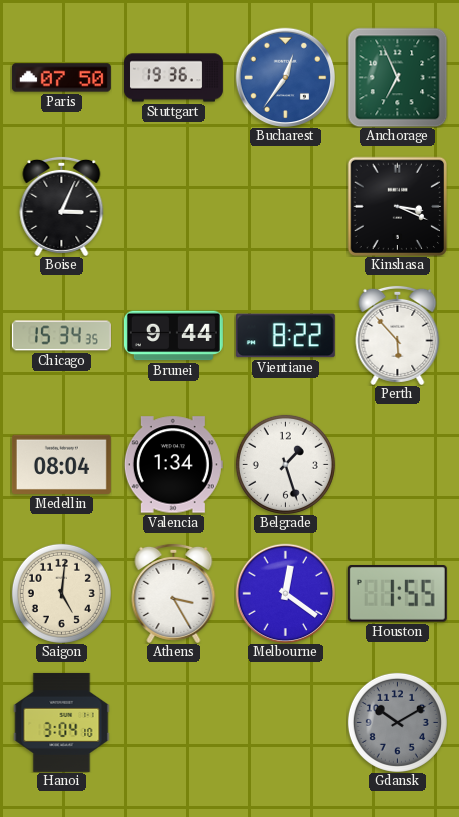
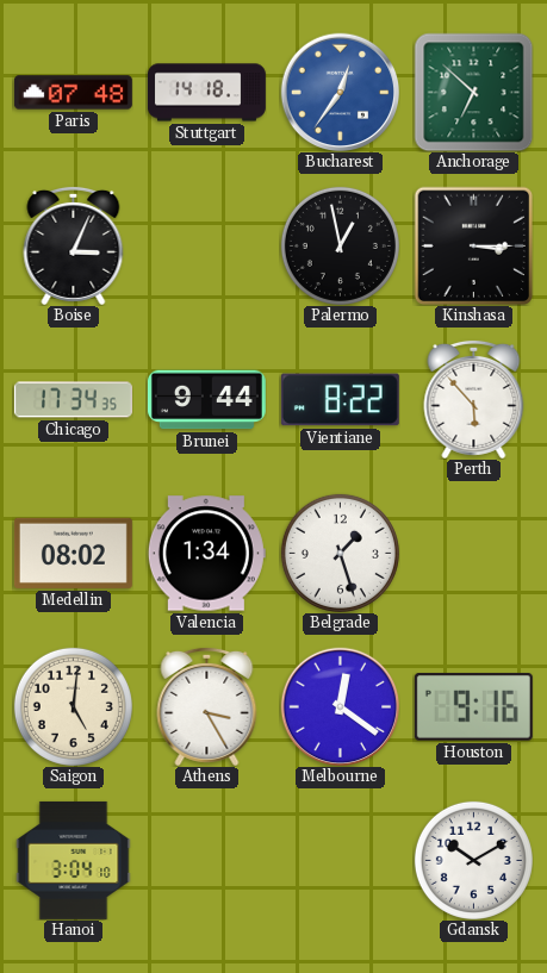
Paris: 07:50 -> 07:48 (73, 93)
Stuttgart: 19:36 -> 14:18 (206, 93)
Anchorage: 6:56 -> 6:52 (473, 92)
Palermo: none -> 12:58 (340, 245)
Kinshasa: 3:19 -> 3:15 (473, 245)
Chicago: 15:34 -> 17:34 (73, 400)
Medellin: 08:04 -> 08:02 (73, 553)
Houston: 1:55 -> 9:16 (473, 707)
Gdansk dial: grey -> white (473, 860)
